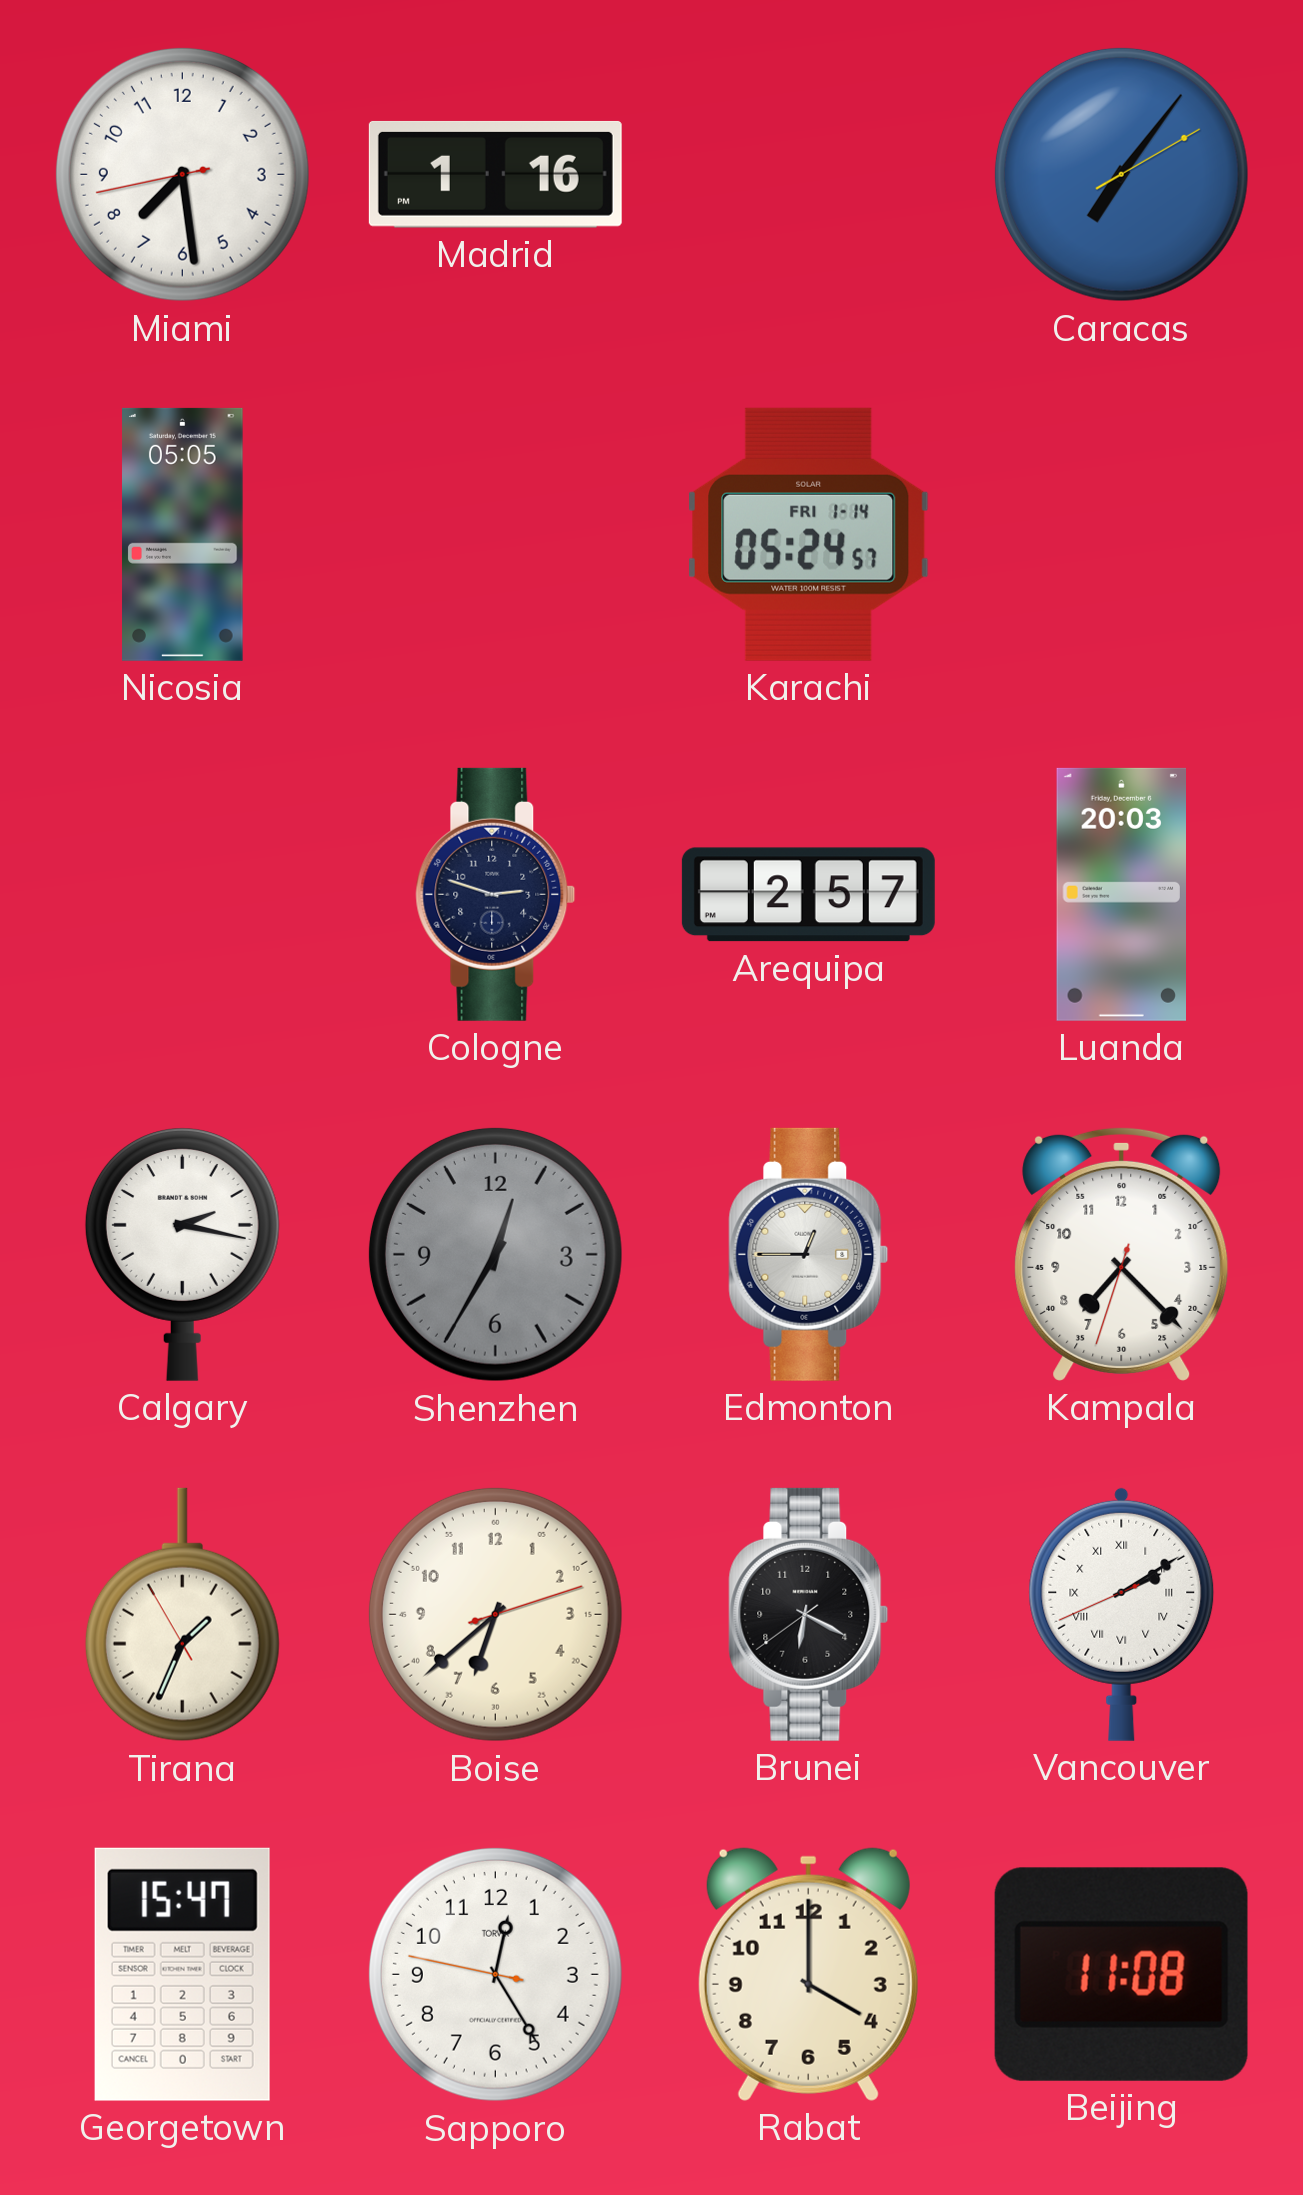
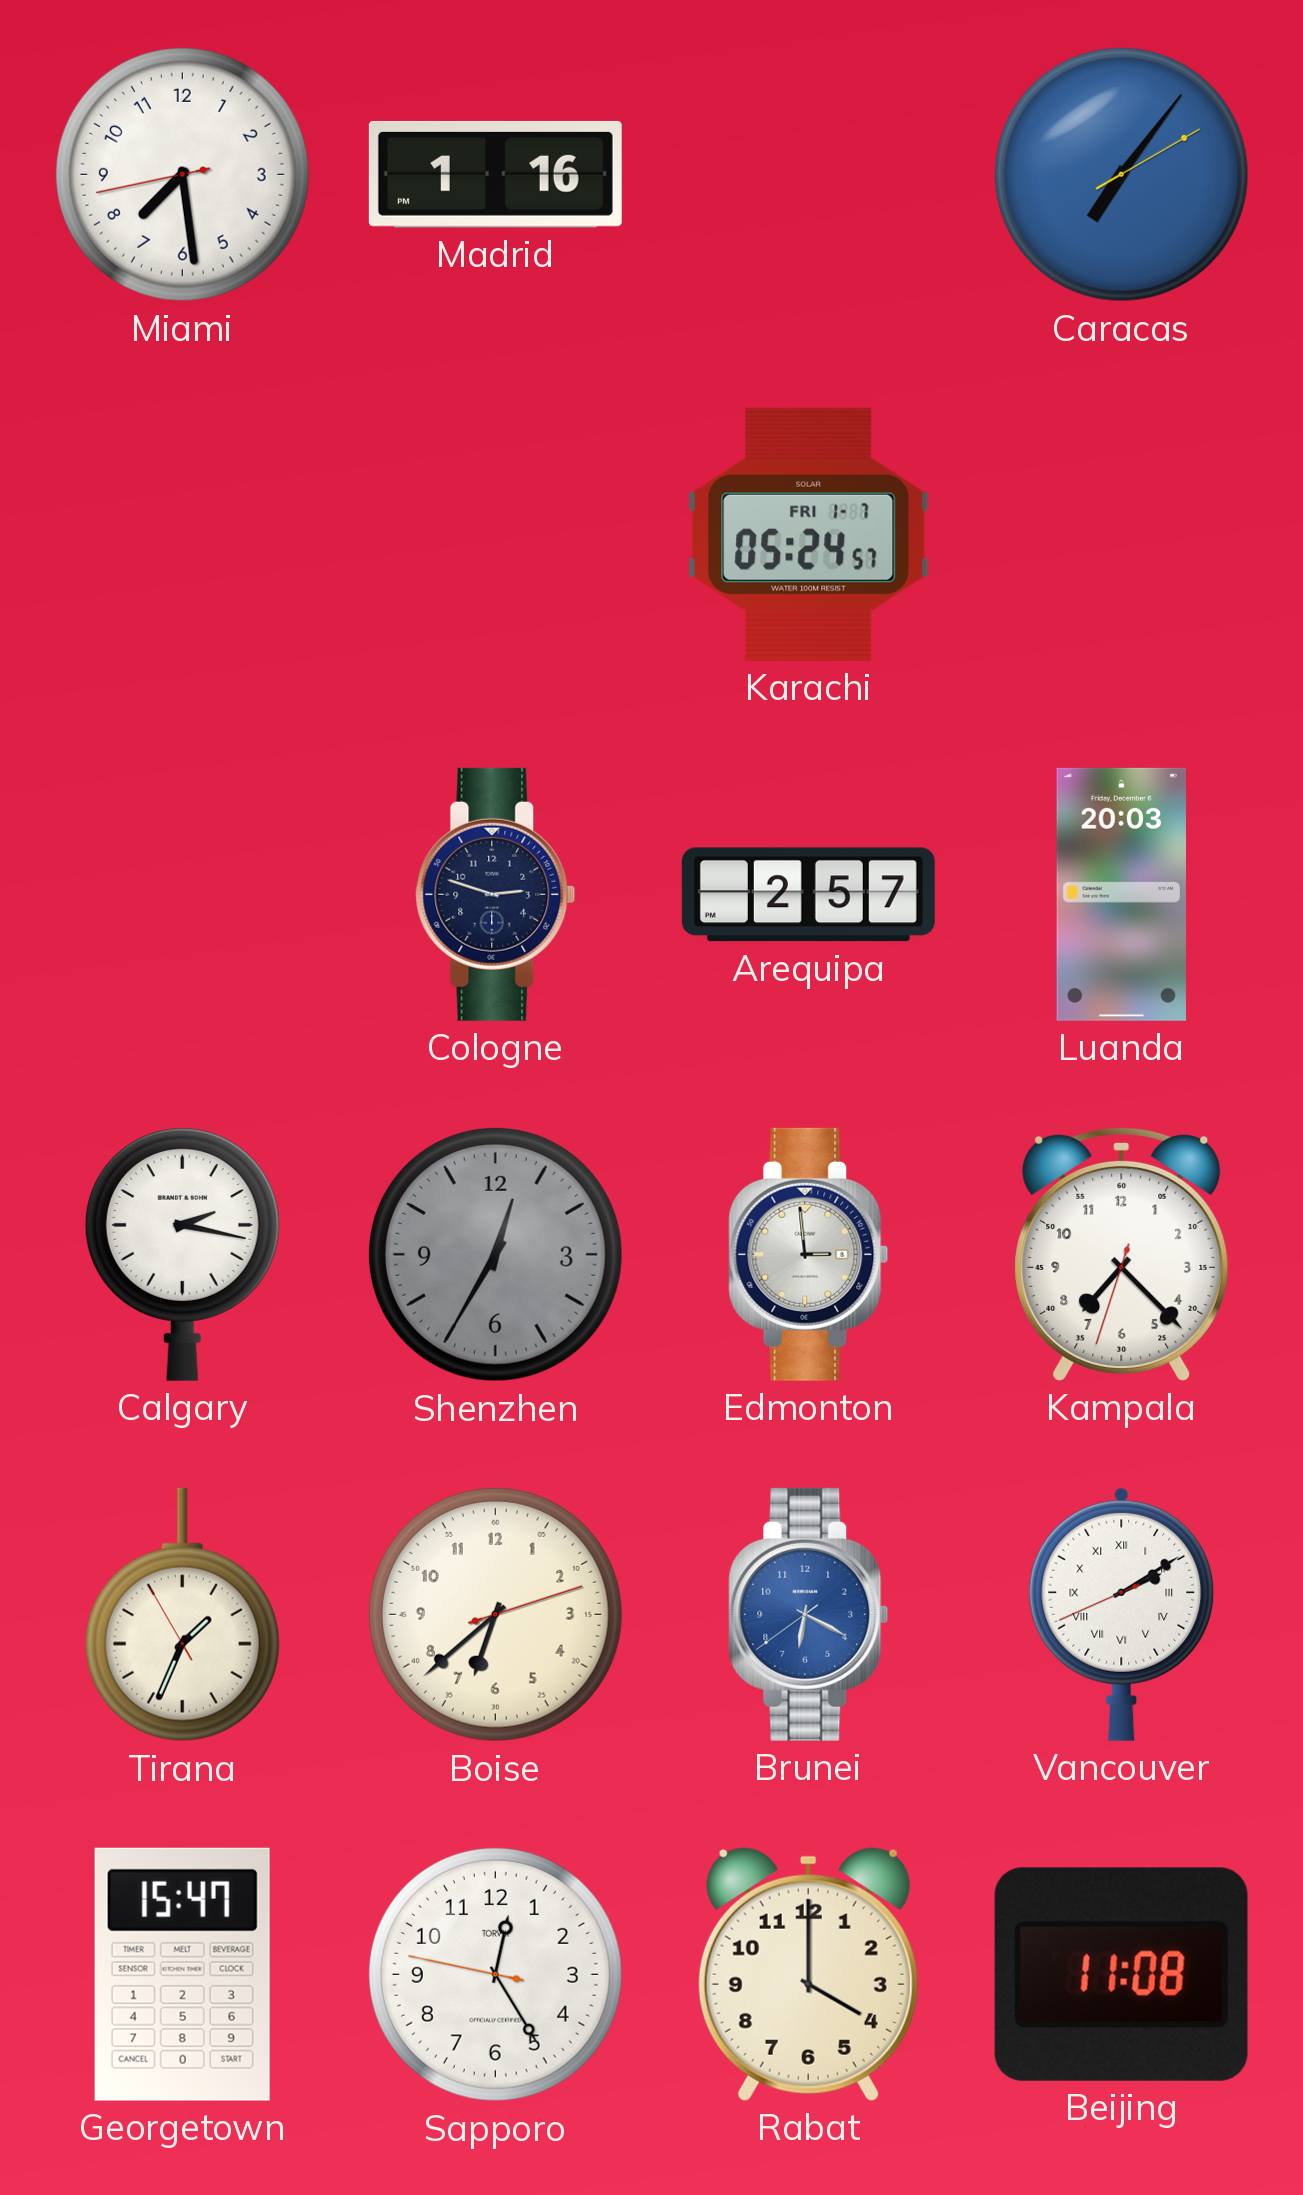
Nicosia: 05:05 -> none (183, 534)
Karachi date: FRI 1-14 -> FRI 1-7 (809, 534)
Edmonton: 12:45 -> 2:59 (809, 1254)
Brunei dial: black -> blue (809, 1614)
